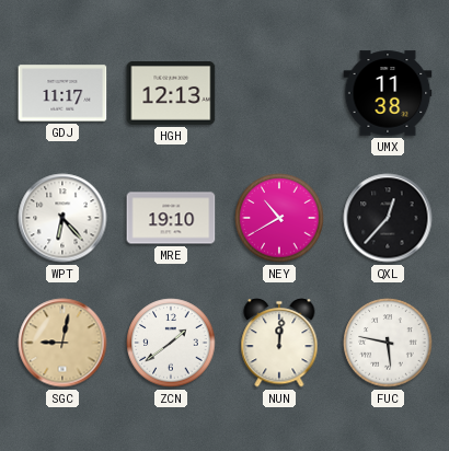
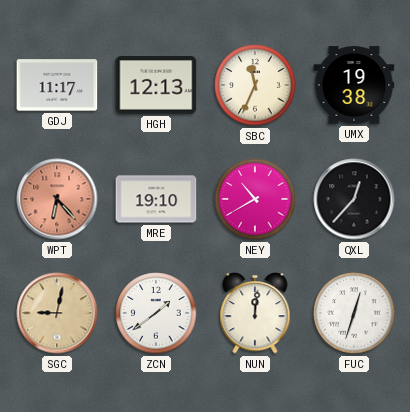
SBC: none -> 11:34 (255, 85)
UMX: 11:38 -> 19:38 (354, 85)
WPT dial: white -> salmon (57, 199)
FUC: 5:47 -> 12:33 (354, 313)
